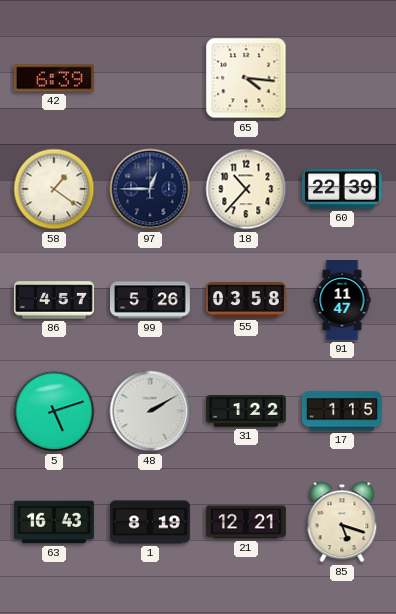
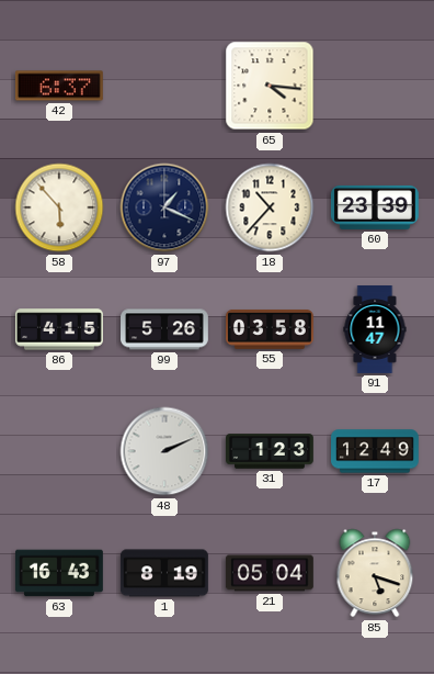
42: 6:39 -> 6:37 (59, 86)
58: 1:21 -> 5:53 (59, 207)
97: 12:45 -> 1:19 (164, 207)
60: 22:39 -> 23:39 (376, 207)
86: 4:57 -> 4:15 (59, 329)
5: 5:12 -> none (54, 411)
48: 2:10 -> 2:11 (164, 451)
31: 1:22 -> 1:23 (271, 451)
17: 1:15 -> 12:49 (376, 451)
21: 12:21 -> 05:04 (270, 573)
